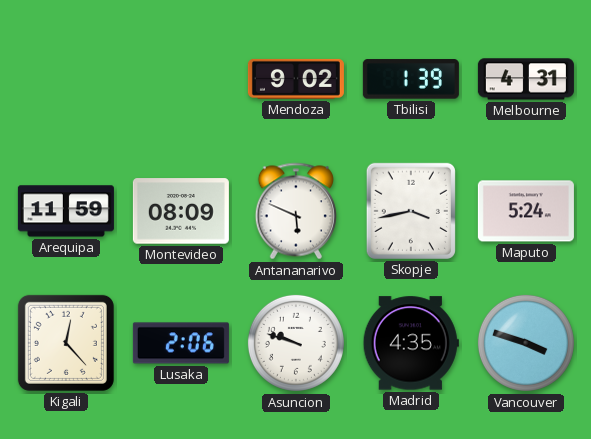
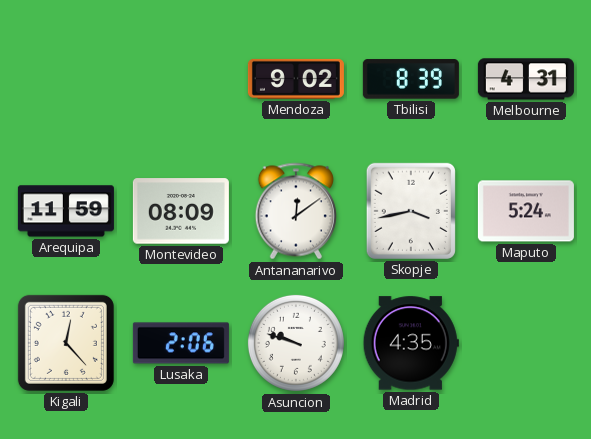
Tbilisi: 1:39 -> 8:39 (411, 79)
Antananarivo: 5:49 -> 12:09 (296, 211)
Vancouver: 3:48 -> none (526, 343)
